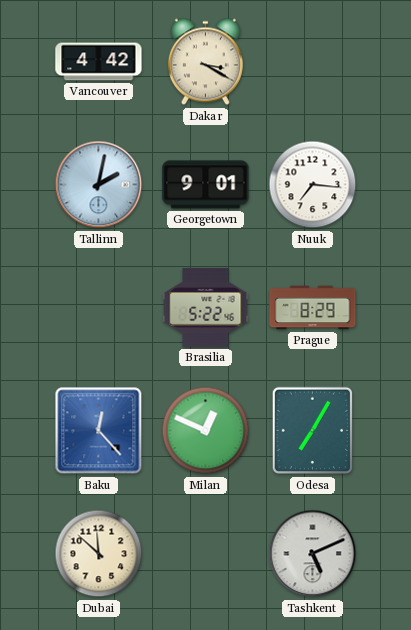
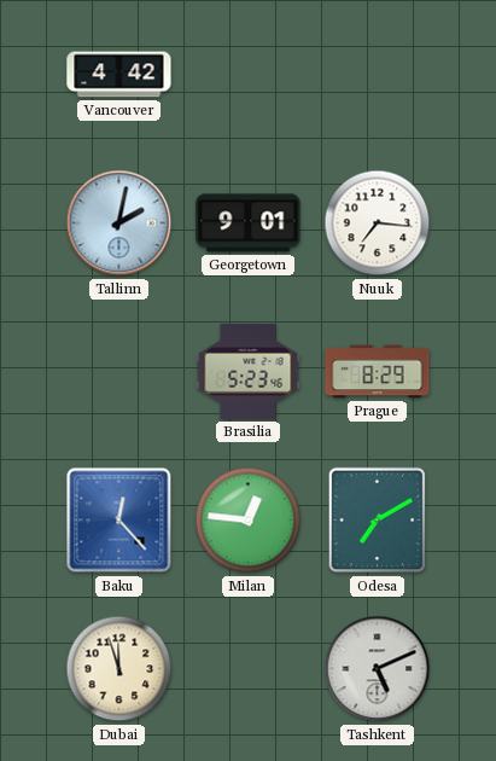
Dakar: 3:20 -> none (205, 62)
Brasilia: 5:22 -> 5:23 (249, 371)
Milan: 12:49 -> 12:46 (249, 521)
Odesa: 7:05 -> 7:10 (377, 521)
Dubai: 11:52 -> 11:57 (119, 669)
